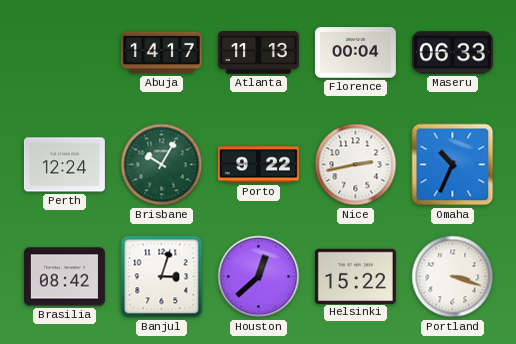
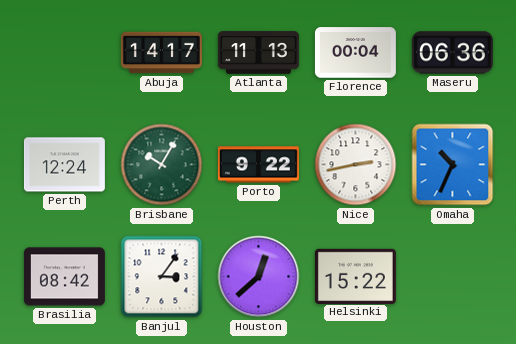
Maseru: 06:33 -> 06:36 (452, 53)
Banjul: 3:03 -> 3:06 (162, 277)
Portland: 3:18 -> none (453, 277)
